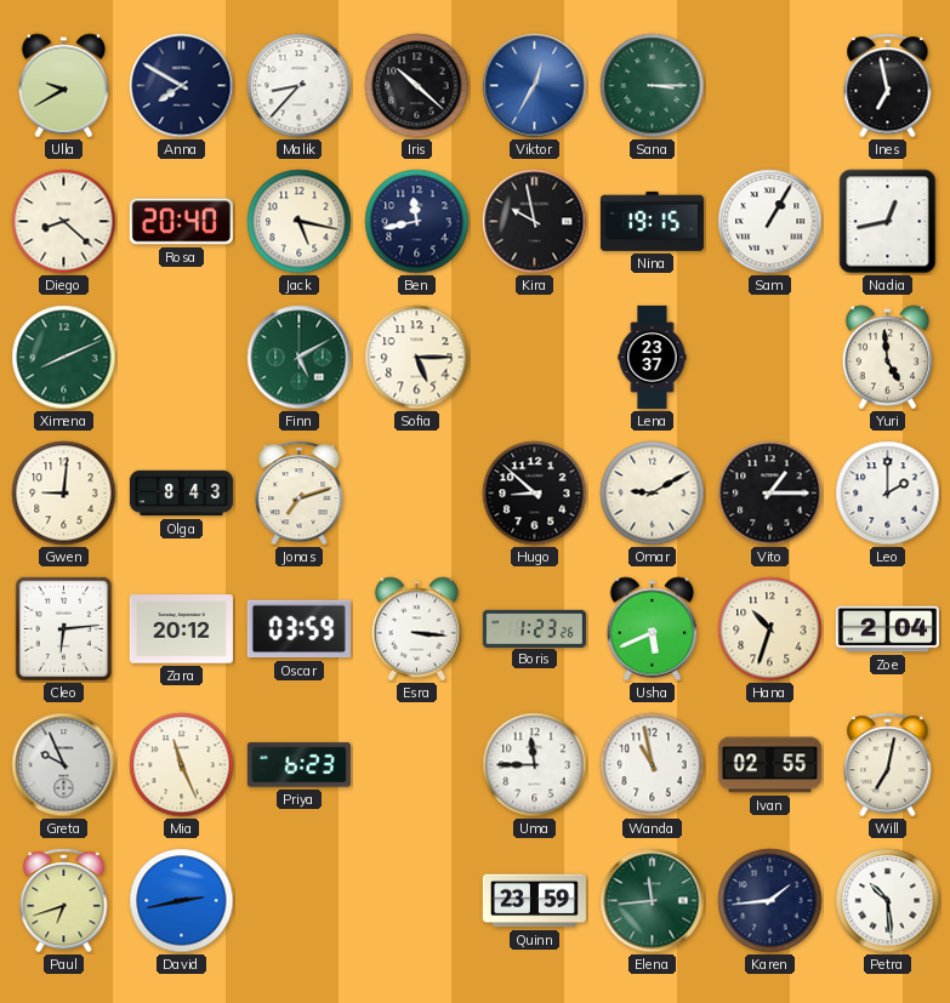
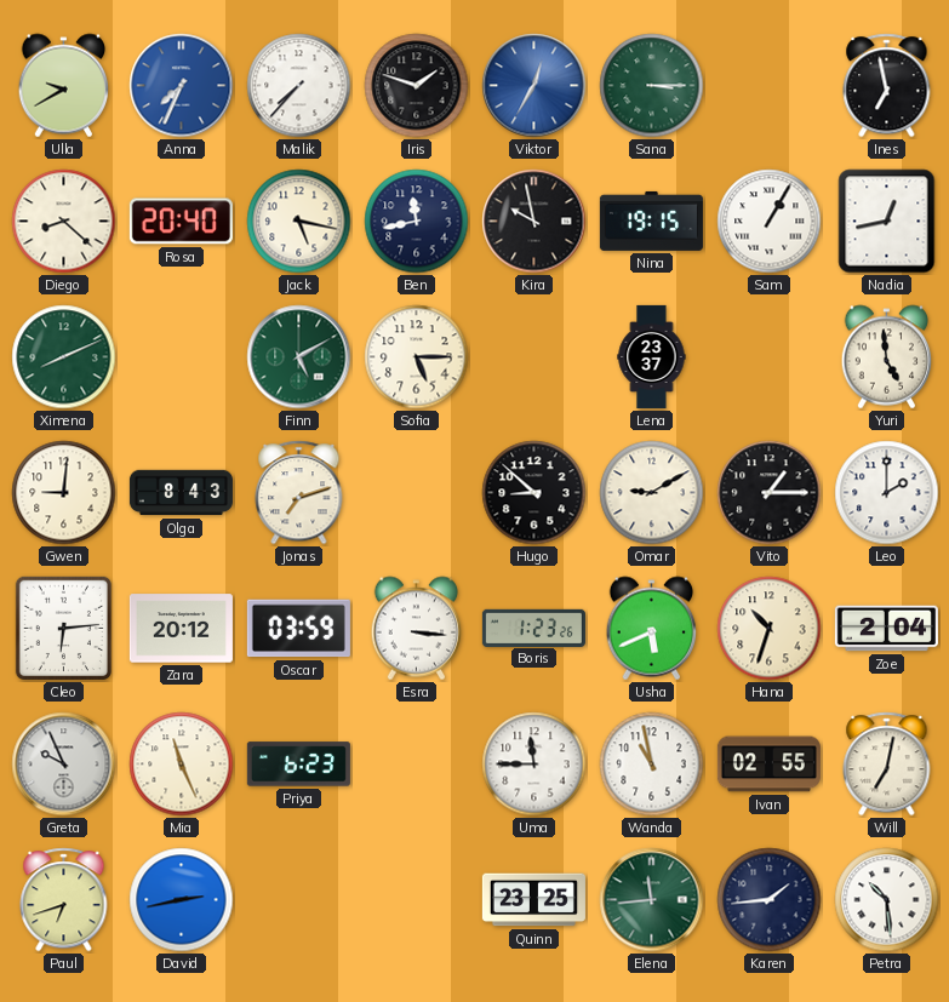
Anna: 7:50 -> 7:34 (182, 86)
Anna dial: navy -> blue (182, 86)
Malik: 8:37 -> 7:37 (299, 86)
Iris: 10:22 -> 1:48 (417, 86)
Quinn: 23:59 -> 23:25 (533, 900)
